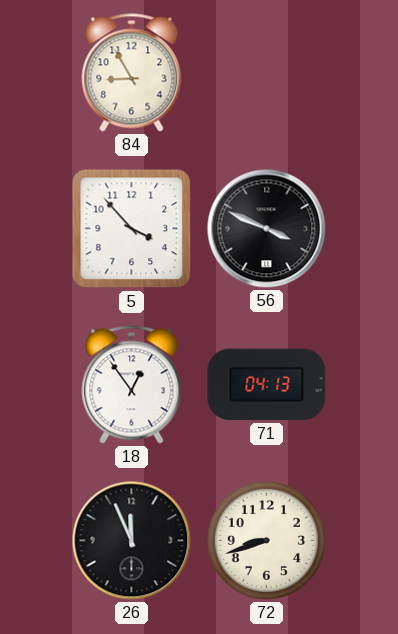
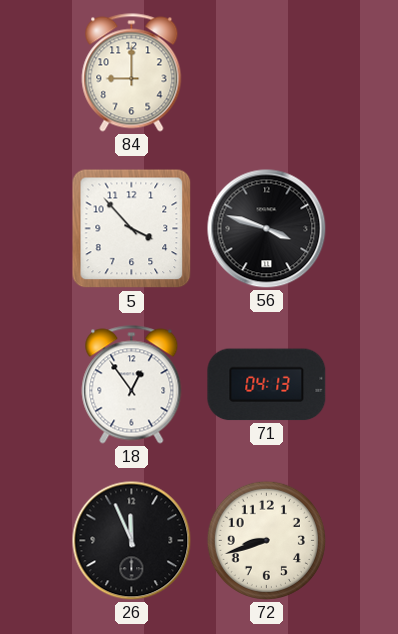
84: 8:55 -> 9:00 (132, 73)
56: 3:49 -> 3:48 (267, 229)
